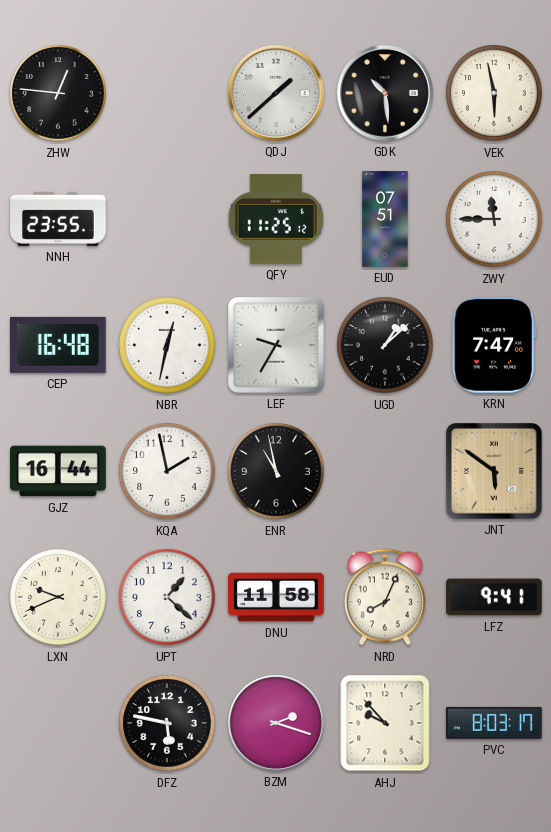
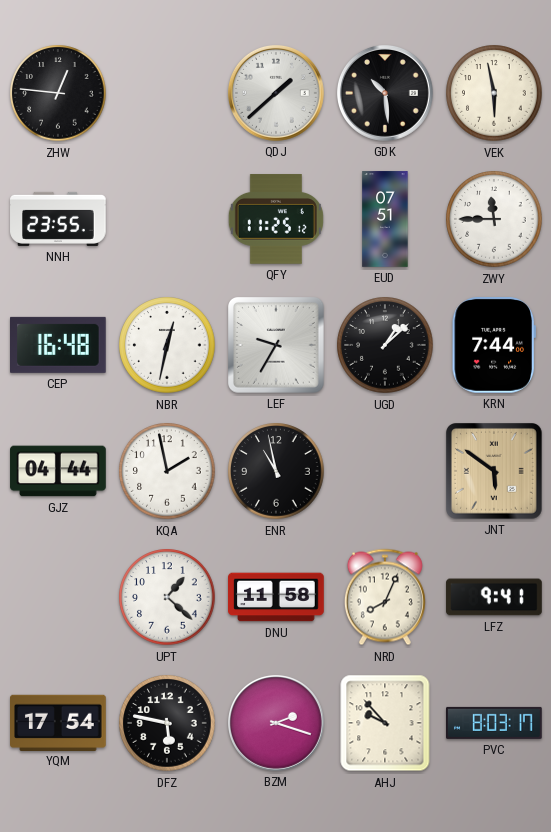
KRN: 7:47 -> 7:44 (494, 346)
GJZ: 16:44 -> 04:44 (58, 471)
LXN: 9:41 -> none (58, 597)
YQM: none -> 17:54 (58, 722)
